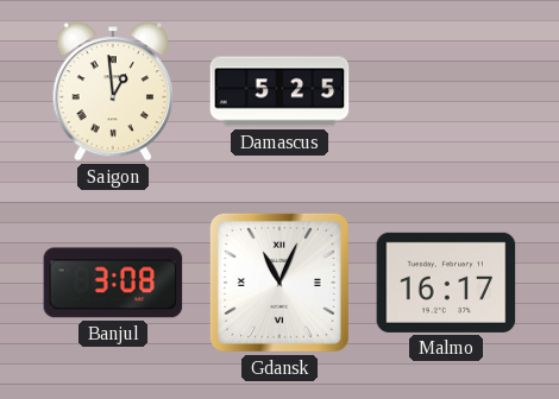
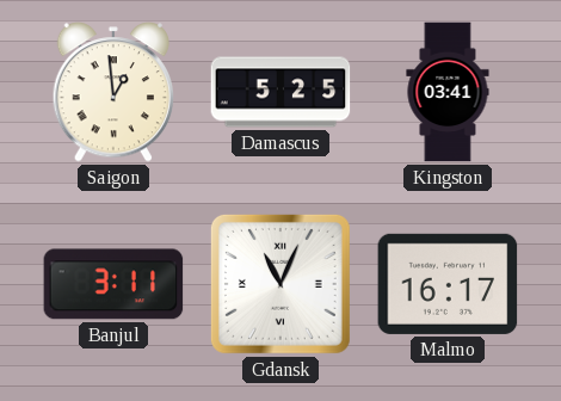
Kingston: none -> 03:41 (448, 92)
Banjul: 3:08 -> 3:11 (113, 284)
